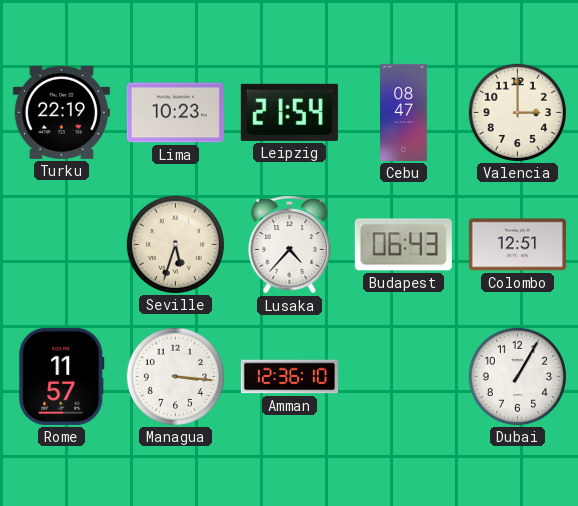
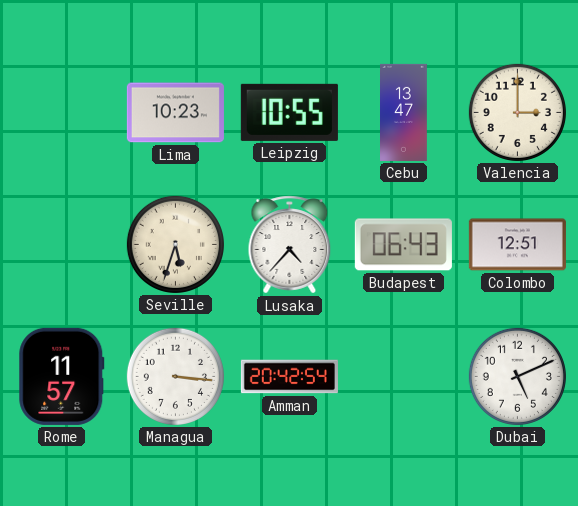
Turku: 22:19 -> none (61, 112)
Leipzig: 21:54 -> 10:55 (289, 112)
Cebu: 08:47 -> 13:47 (404, 112)
Amman: 12:36 -> 20:42 (289, 377)
Dubai: 1:05 -> 5:11 (517, 376)
